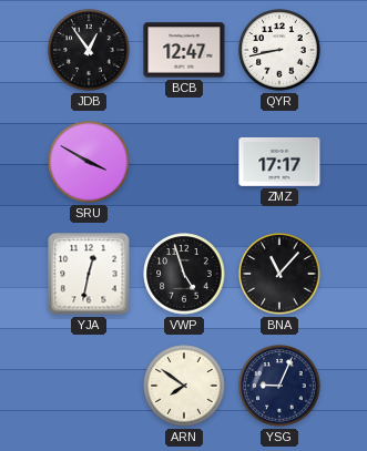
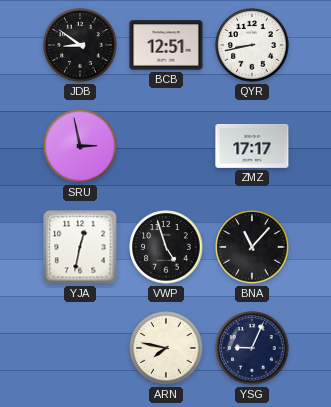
JDB: 12:54 -> 8:51 (80, 45)
BCB: 12:47 -> 12:51 (166, 45)
SRU: 3:50 -> 2:58 (80, 146)
ARN: 7:51 -> 7:47 (166, 348)
